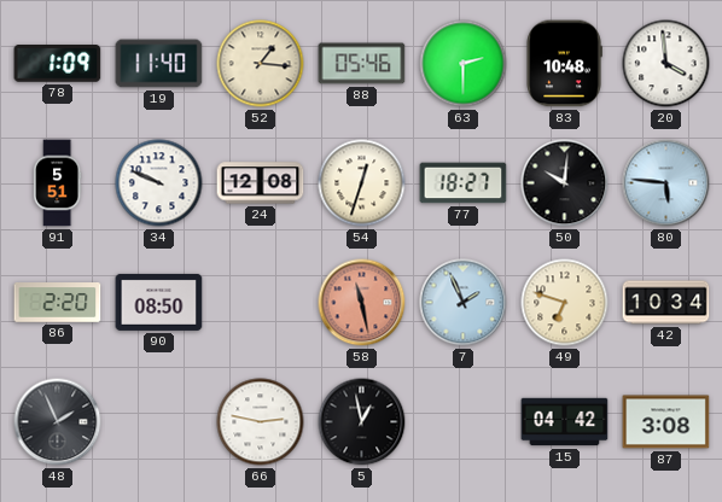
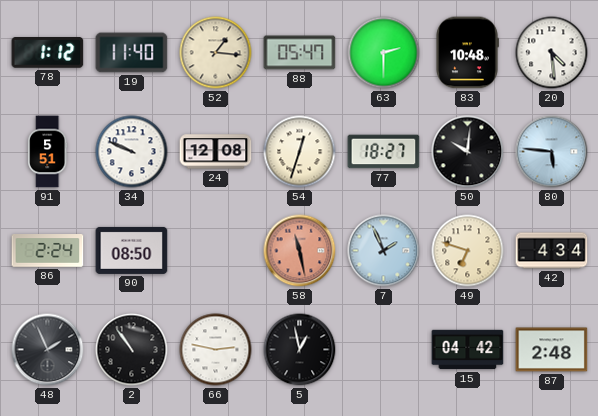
78: 1:09 -> 1:12 (48, 53)
88: 05:46 -> 05:47 (300, 53)
20: 3:59 -> 4:29 (552, 53)
86: 2:20 -> 2:24 (48, 251)
42: 10:34 -> 4:34 (552, 251)
2: none -> 10:54 (132, 350)
87: 3:08 -> 2:48 (552, 350)
